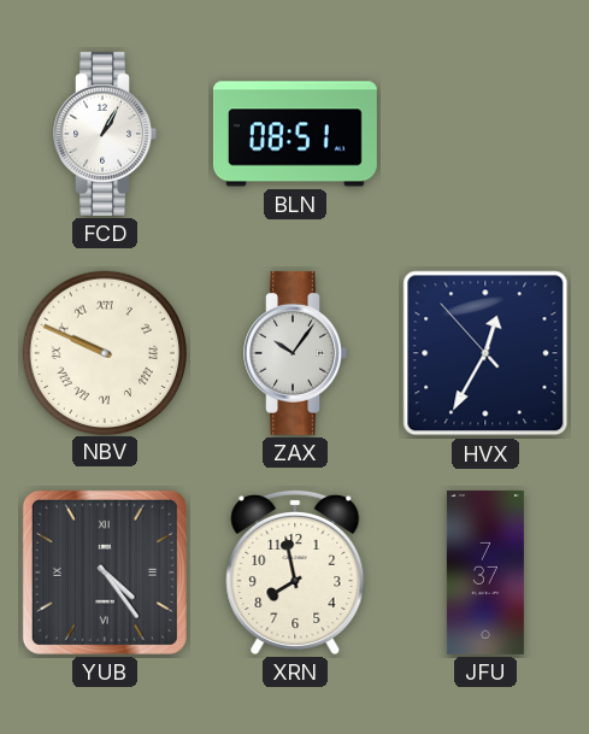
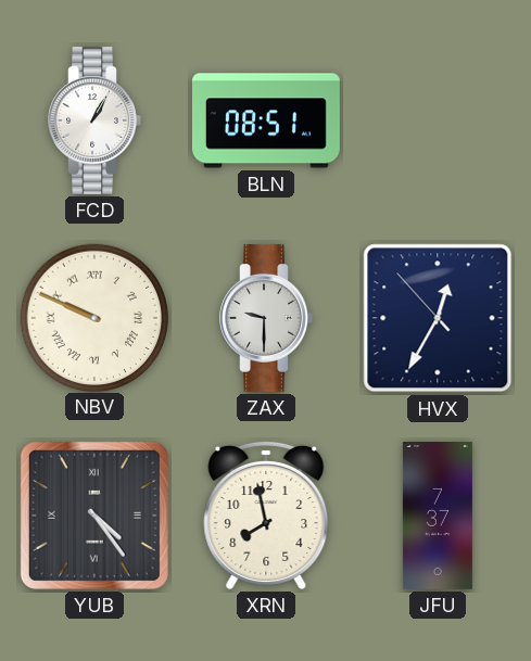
ZAX: 10:06 -> 9:30 (266, 318)
